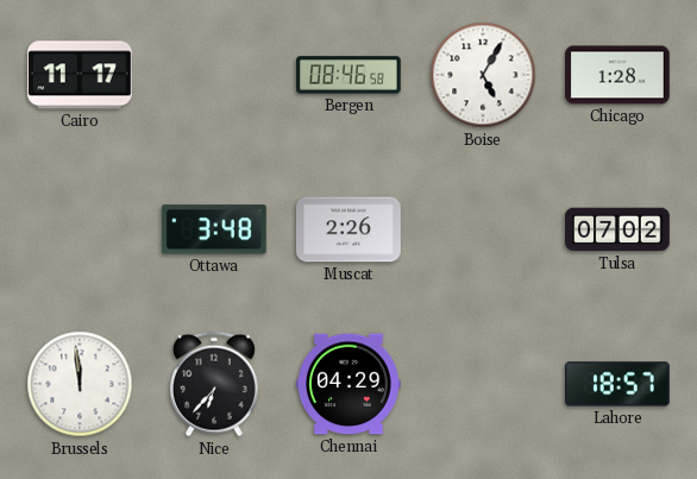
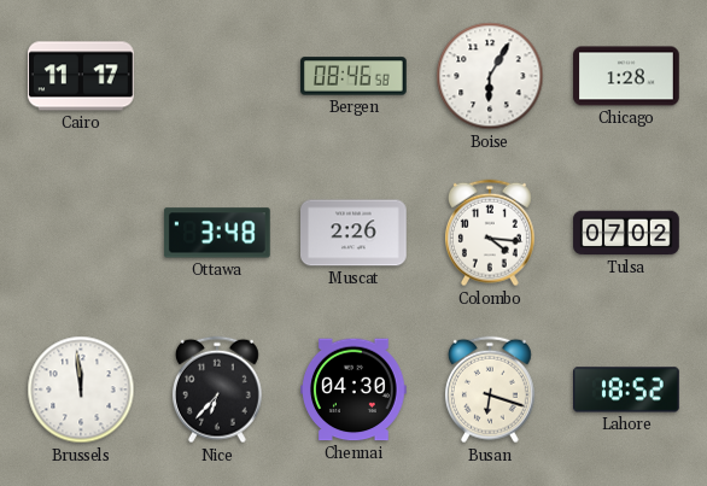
Boise: 5:05 -> 6:05 (490, 76)
Colombo: none -> 4:16 (490, 233)
Chennai: 04:29 -> 04:30 (355, 390)
Busan: none -> 6:18 (490, 390)
Lahore: 18:57 -> 18:52 (626, 390)
